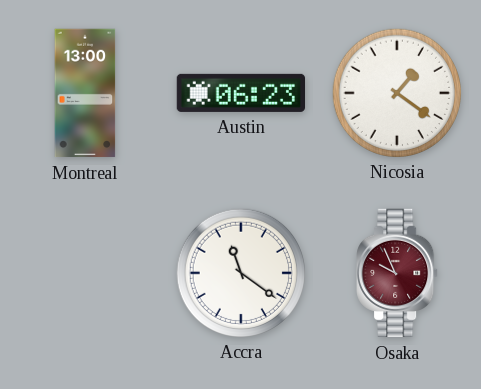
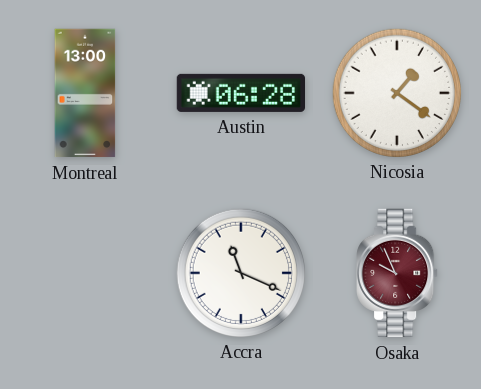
Austin: 06:23 -> 06:28 (241, 93)
Accra: 11:21 -> 11:19 (240, 272)
